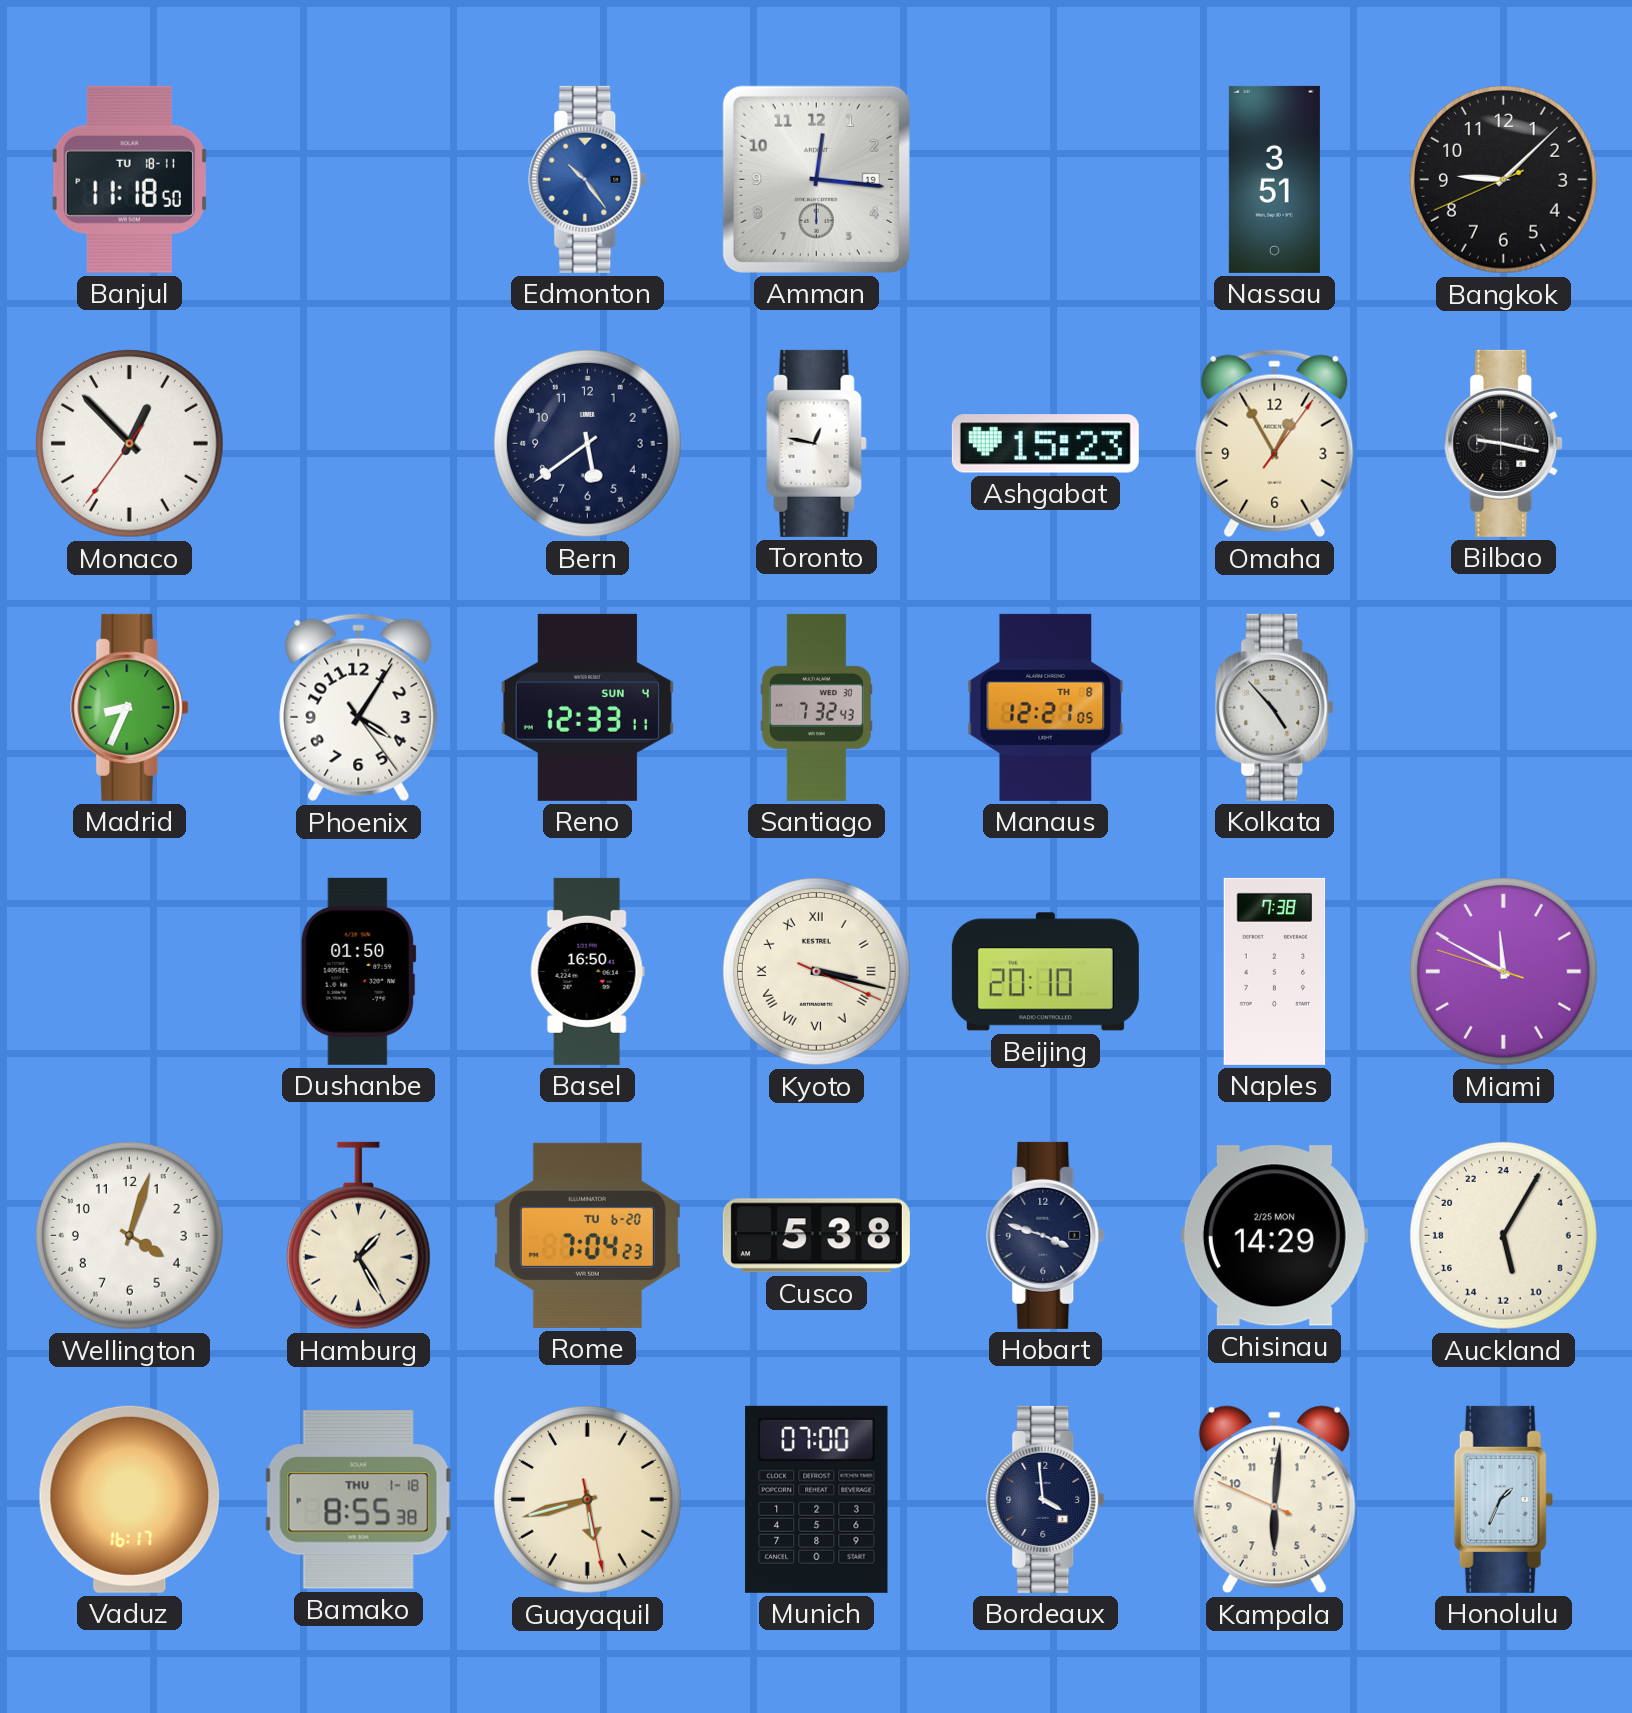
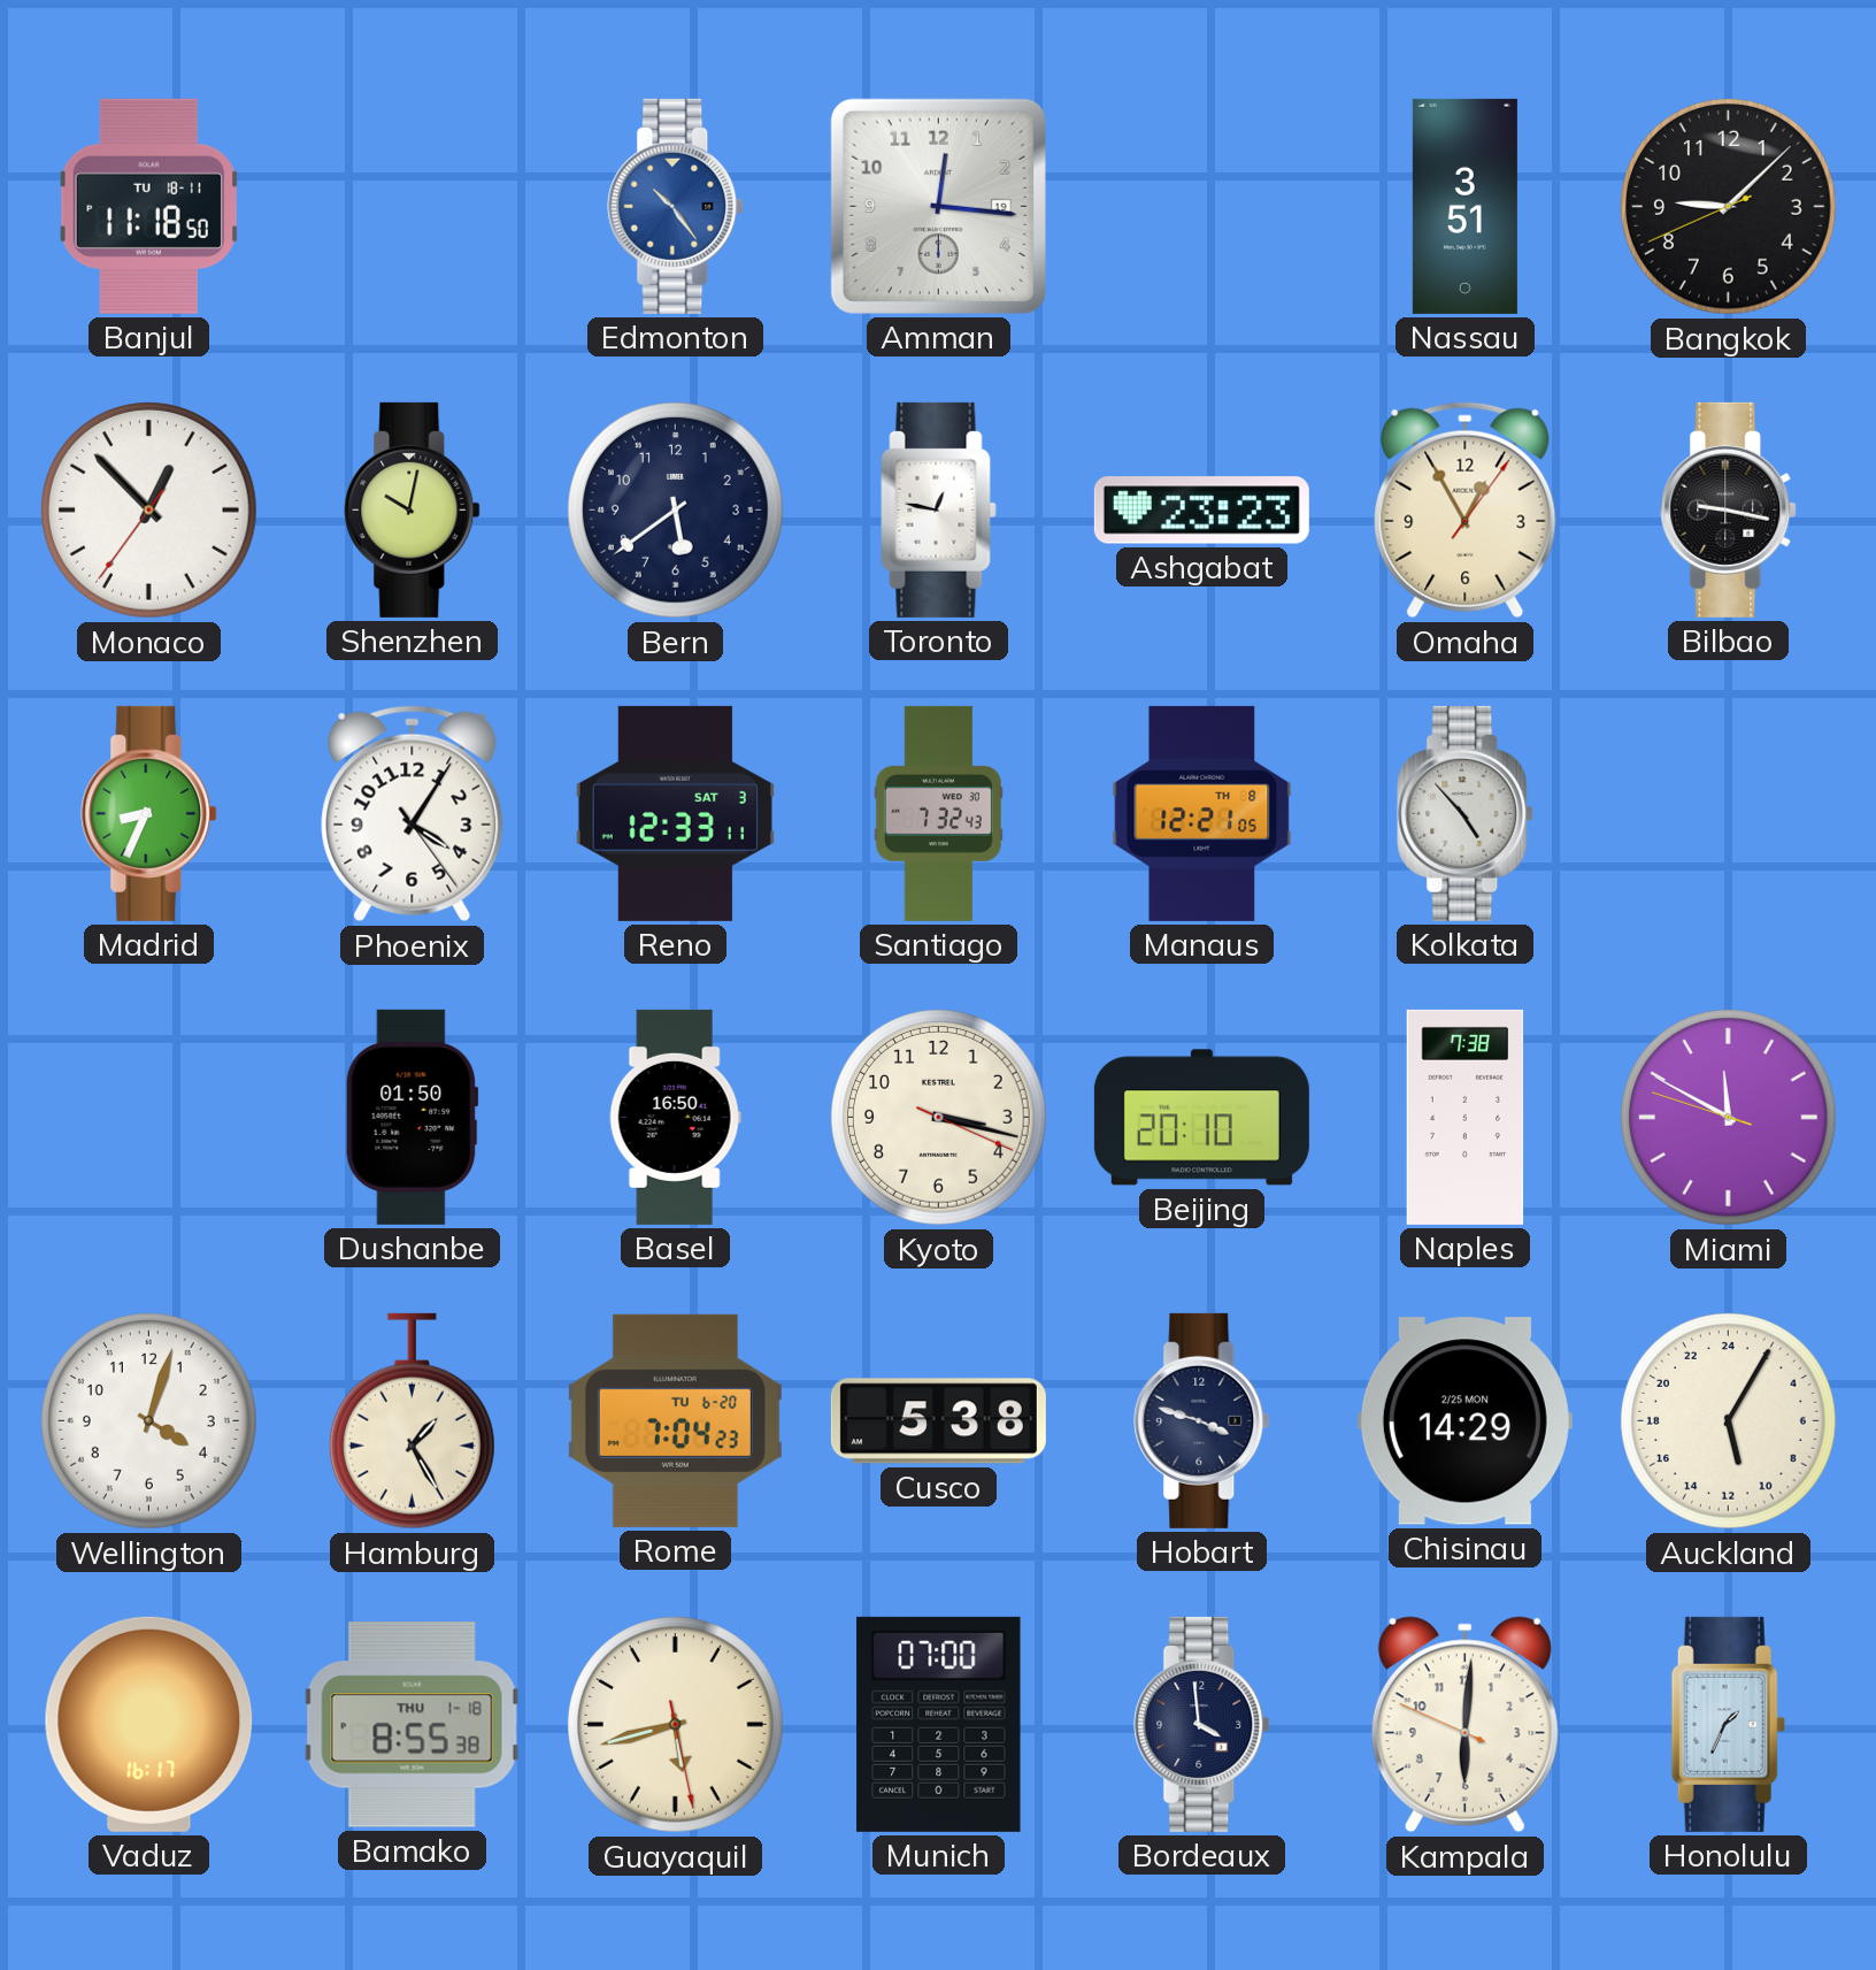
Shenzhen: none -> 10:02 (413, 509)
Ashgabat: 15:23 -> 23:23 (1201, 511)
Reno date: SUN 4 -> SAT 3 (675, 813)
Kyoto numerals: Roman -> Arabic (939, 1118)
